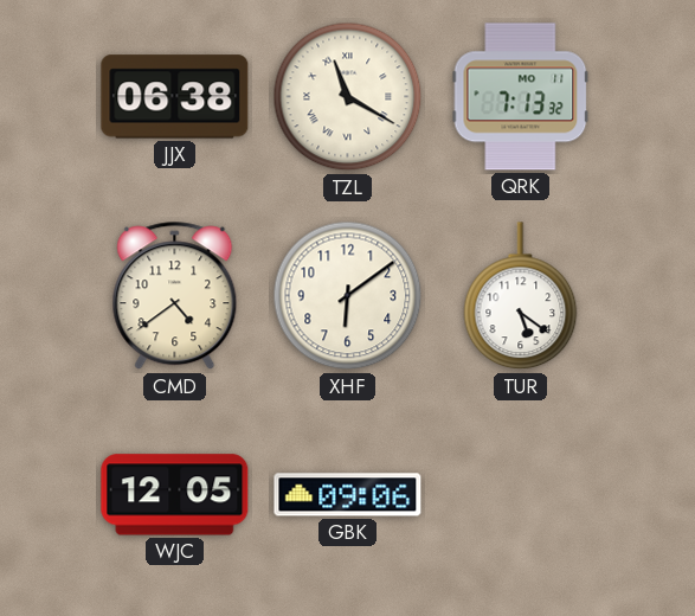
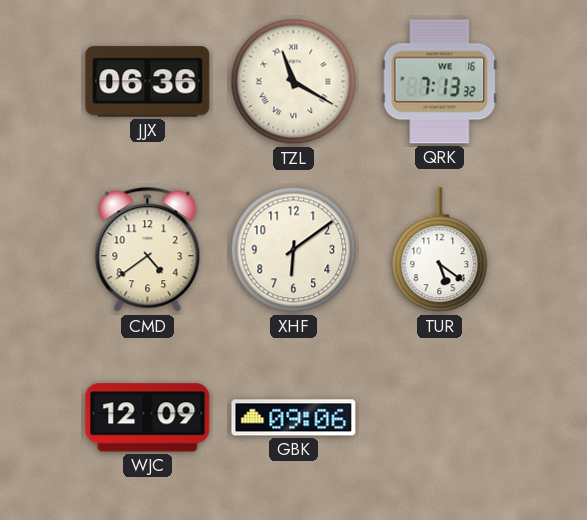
JJX: 06:38 -> 06:36 (148, 82)
QRK date: MO 11 -> WE 16 (440, 82)
WJC: 12:05 -> 12:09 (148, 418)
